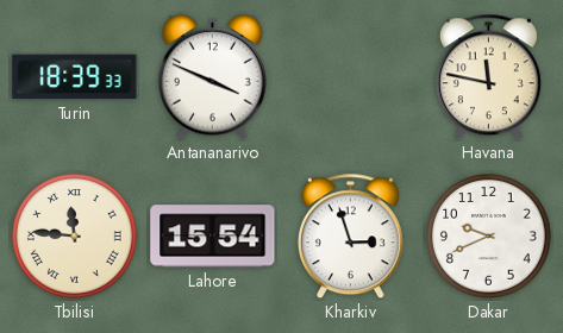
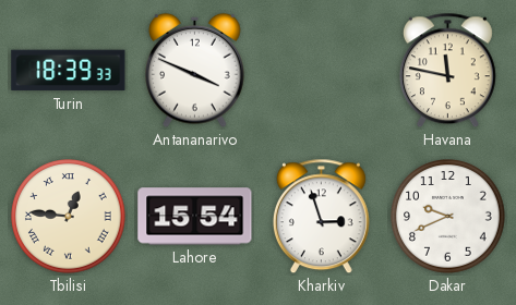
Tbilisi: 11:46 -> 12:46 (69, 217)
